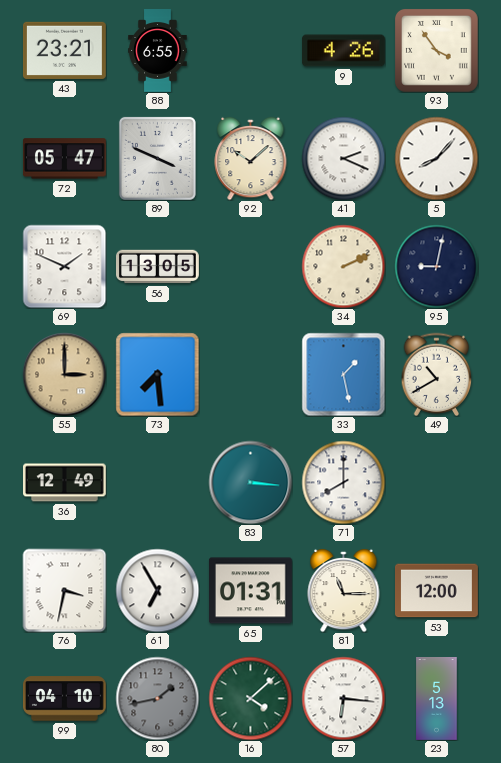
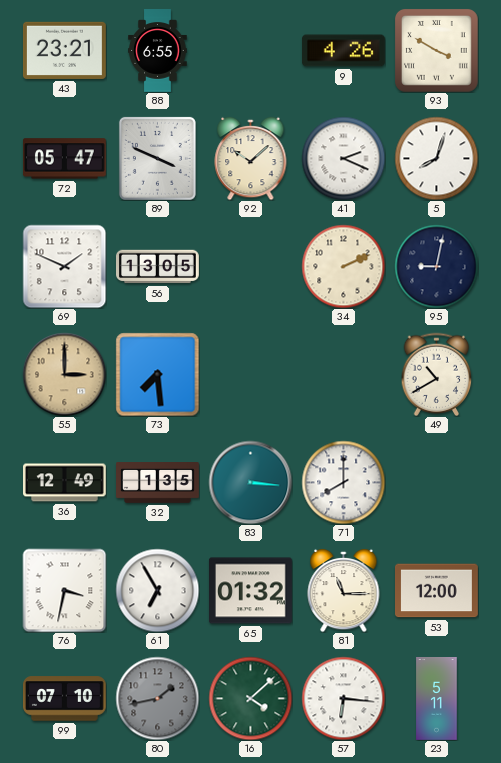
93: 3:54 -> 3:50 (437, 51)
5: 8:07 -> 8:03 (436, 158)
33: 1:28 -> none (343, 374)
32: none -> 1:35 (158, 483)
65: 01:31 -> 01:32 (251, 591)
99: 04:10 -> 07:10 (65, 699)
23: 5:13 -> 5:11 (437, 699)
